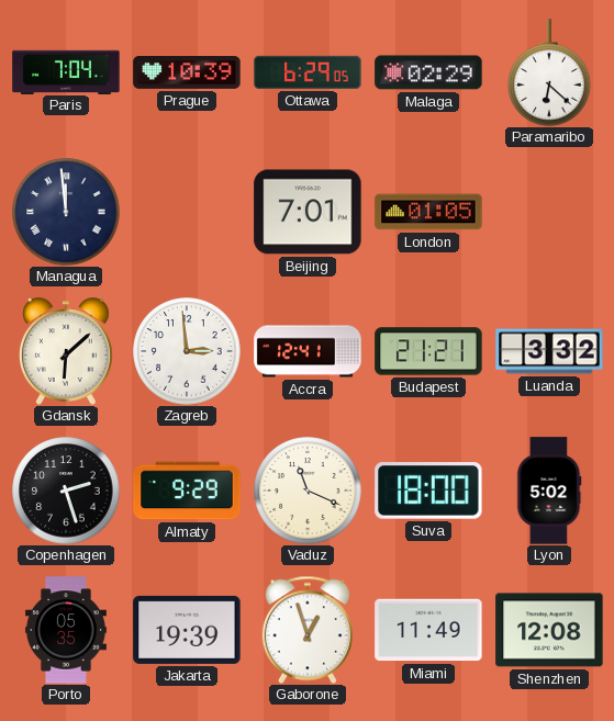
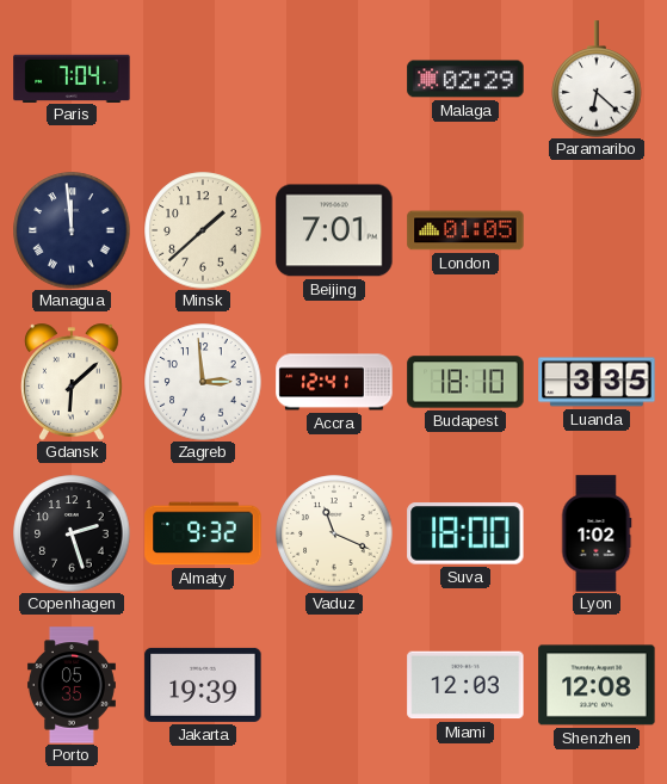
Prague: 10:39 -> none (187, 74)
Ottawa: 6:29 -> none (308, 72)
Minsk: none -> 1:38 (203, 230)
Budapest: 21:21 -> 18:10 (465, 382)
Luanda: 3:32 -> 3:35 (597, 382)
Almaty: 9:29 -> 9:32 (203, 533)
Lyon: 5:02 -> 1:02 (597, 533)
Gaborone: 12:57 -> none (308, 630)
Miami: 11:49 -> 12:03 (465, 685)
